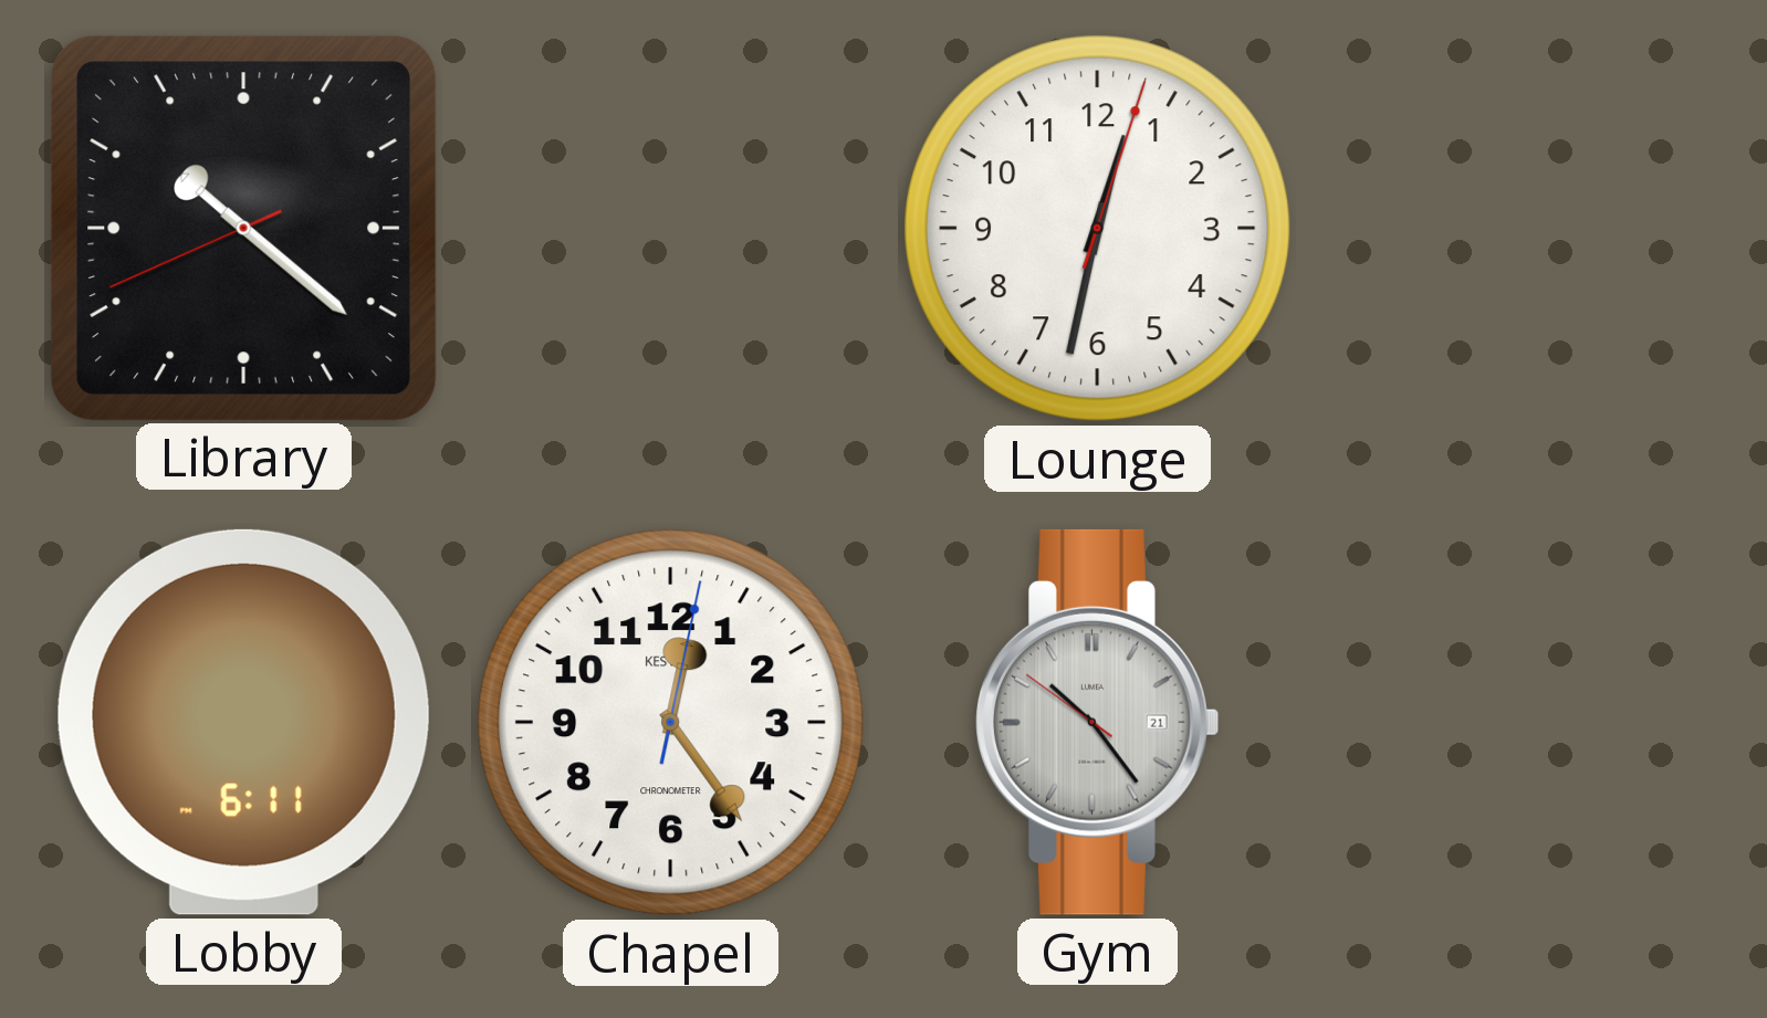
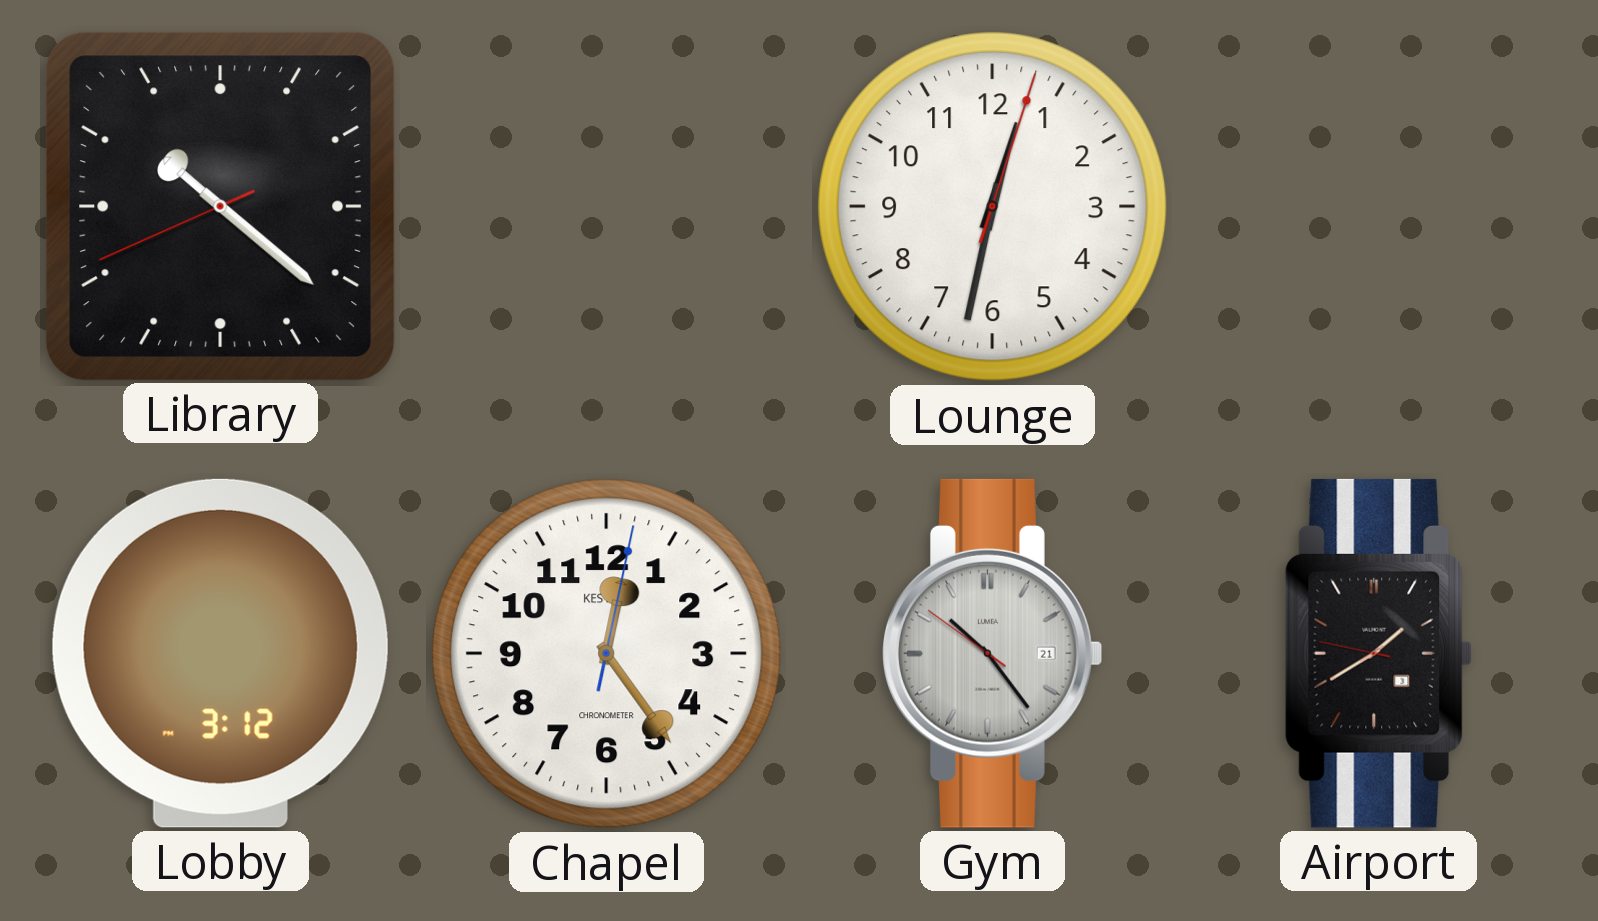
Lobby: 6:11 -> 3:12 (220, 653)
Airport: none -> 1:39 (1378, 653)
